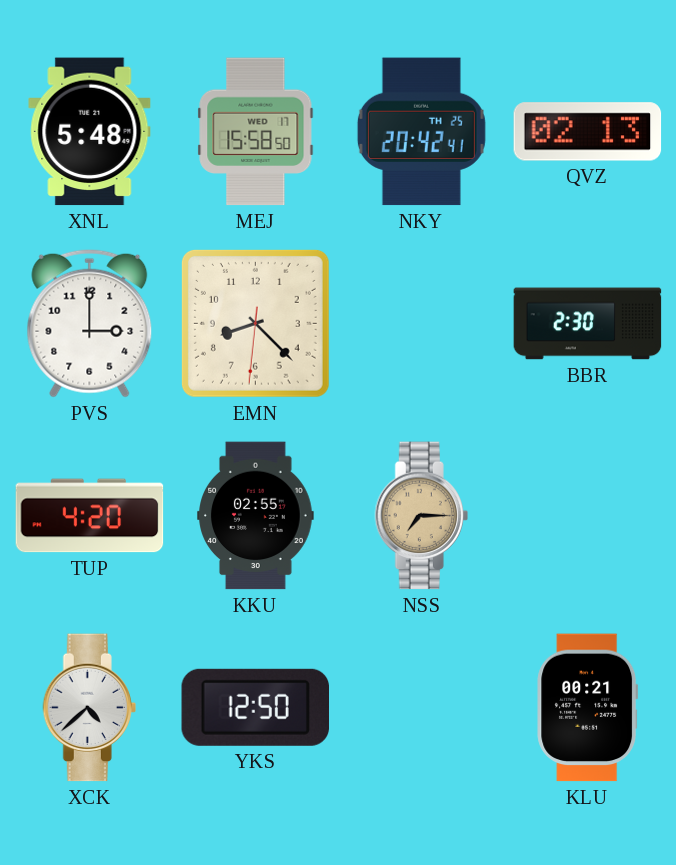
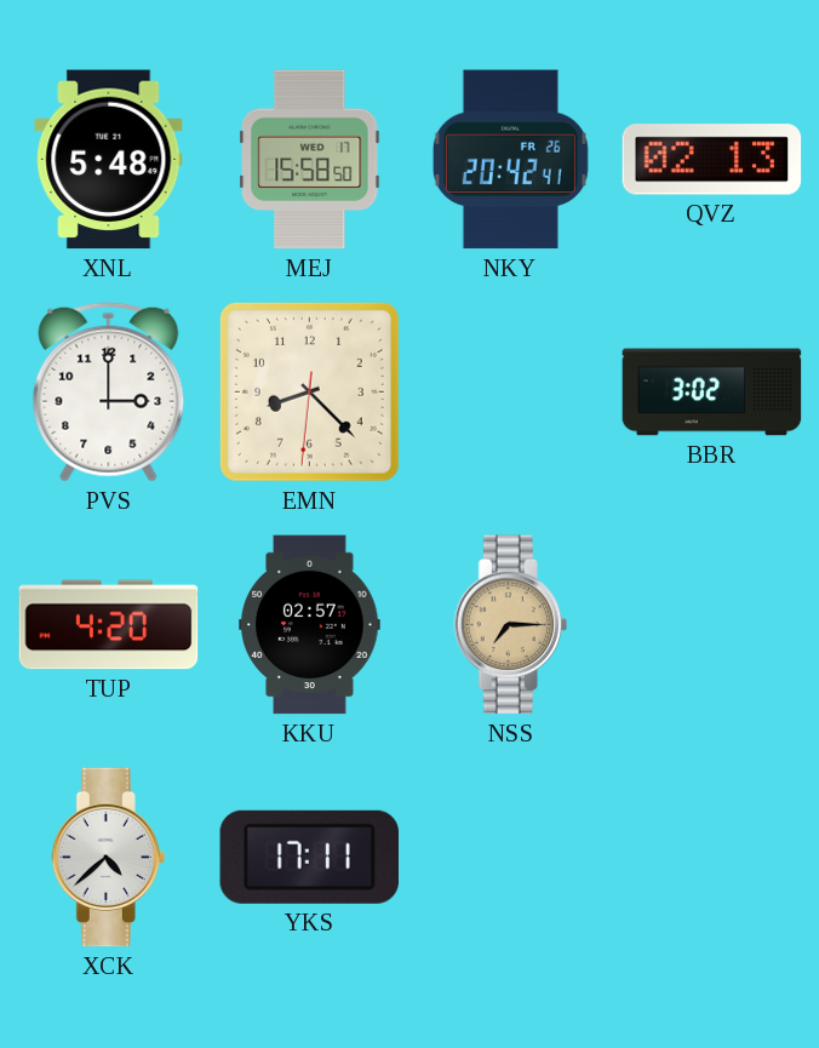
NKY date: TH 25 -> FR 26 (510, 160)
BBR: 2:30 -> 3:02 (712, 393)
KKU: 02:55 -> 02:57 (310, 625)
YKS: 12:50 -> 17:11 (309, 857)
KLU: 00:21 -> none (588, 708)
